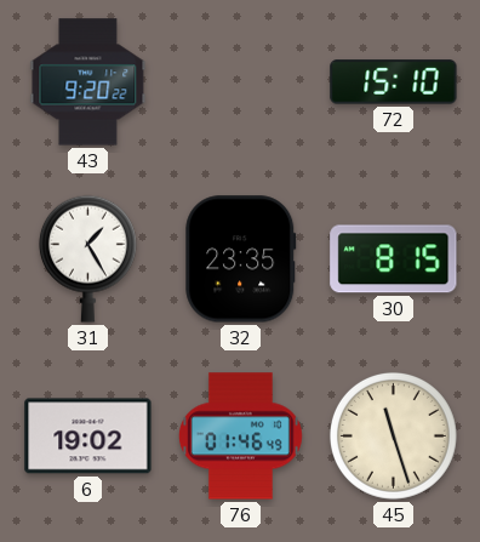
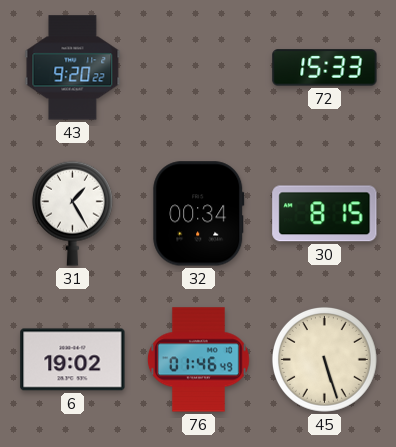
72: 15:10 -> 15:33 (325, 68)
32: 23:35 -> 00:34 (199, 214)
45: 11:27 -> 5:27 (324, 359)
